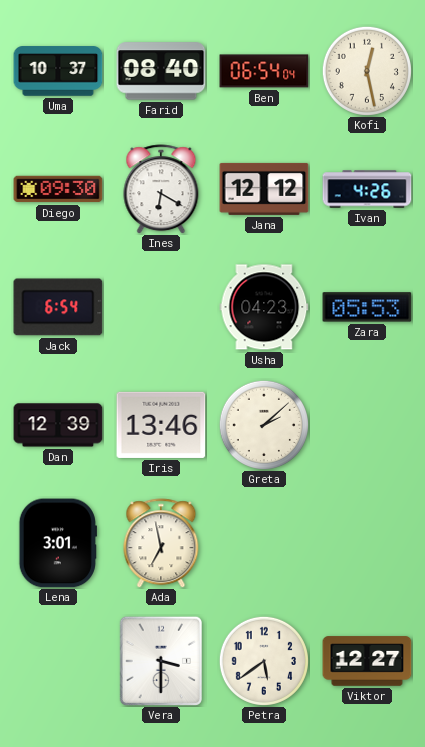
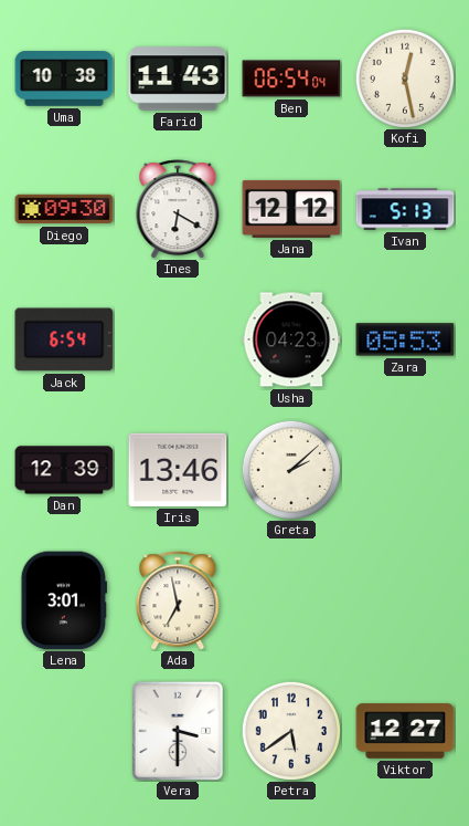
Uma: 10:37 -> 10:38 (64, 79)
Farid: 08:40 -> 11:43 (178, 79)
Ivan: 4:26 -> 5:13 (405, 209)
